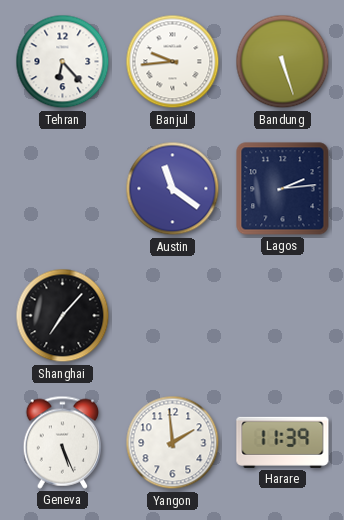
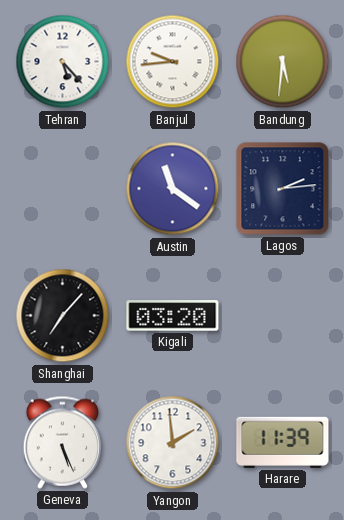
Tehran: 6:23 -> 5:23 (63, 62)
Bandung: 5:27 -> 5:31 (283, 62)
Kigali: none -> 03:20 (173, 316)
